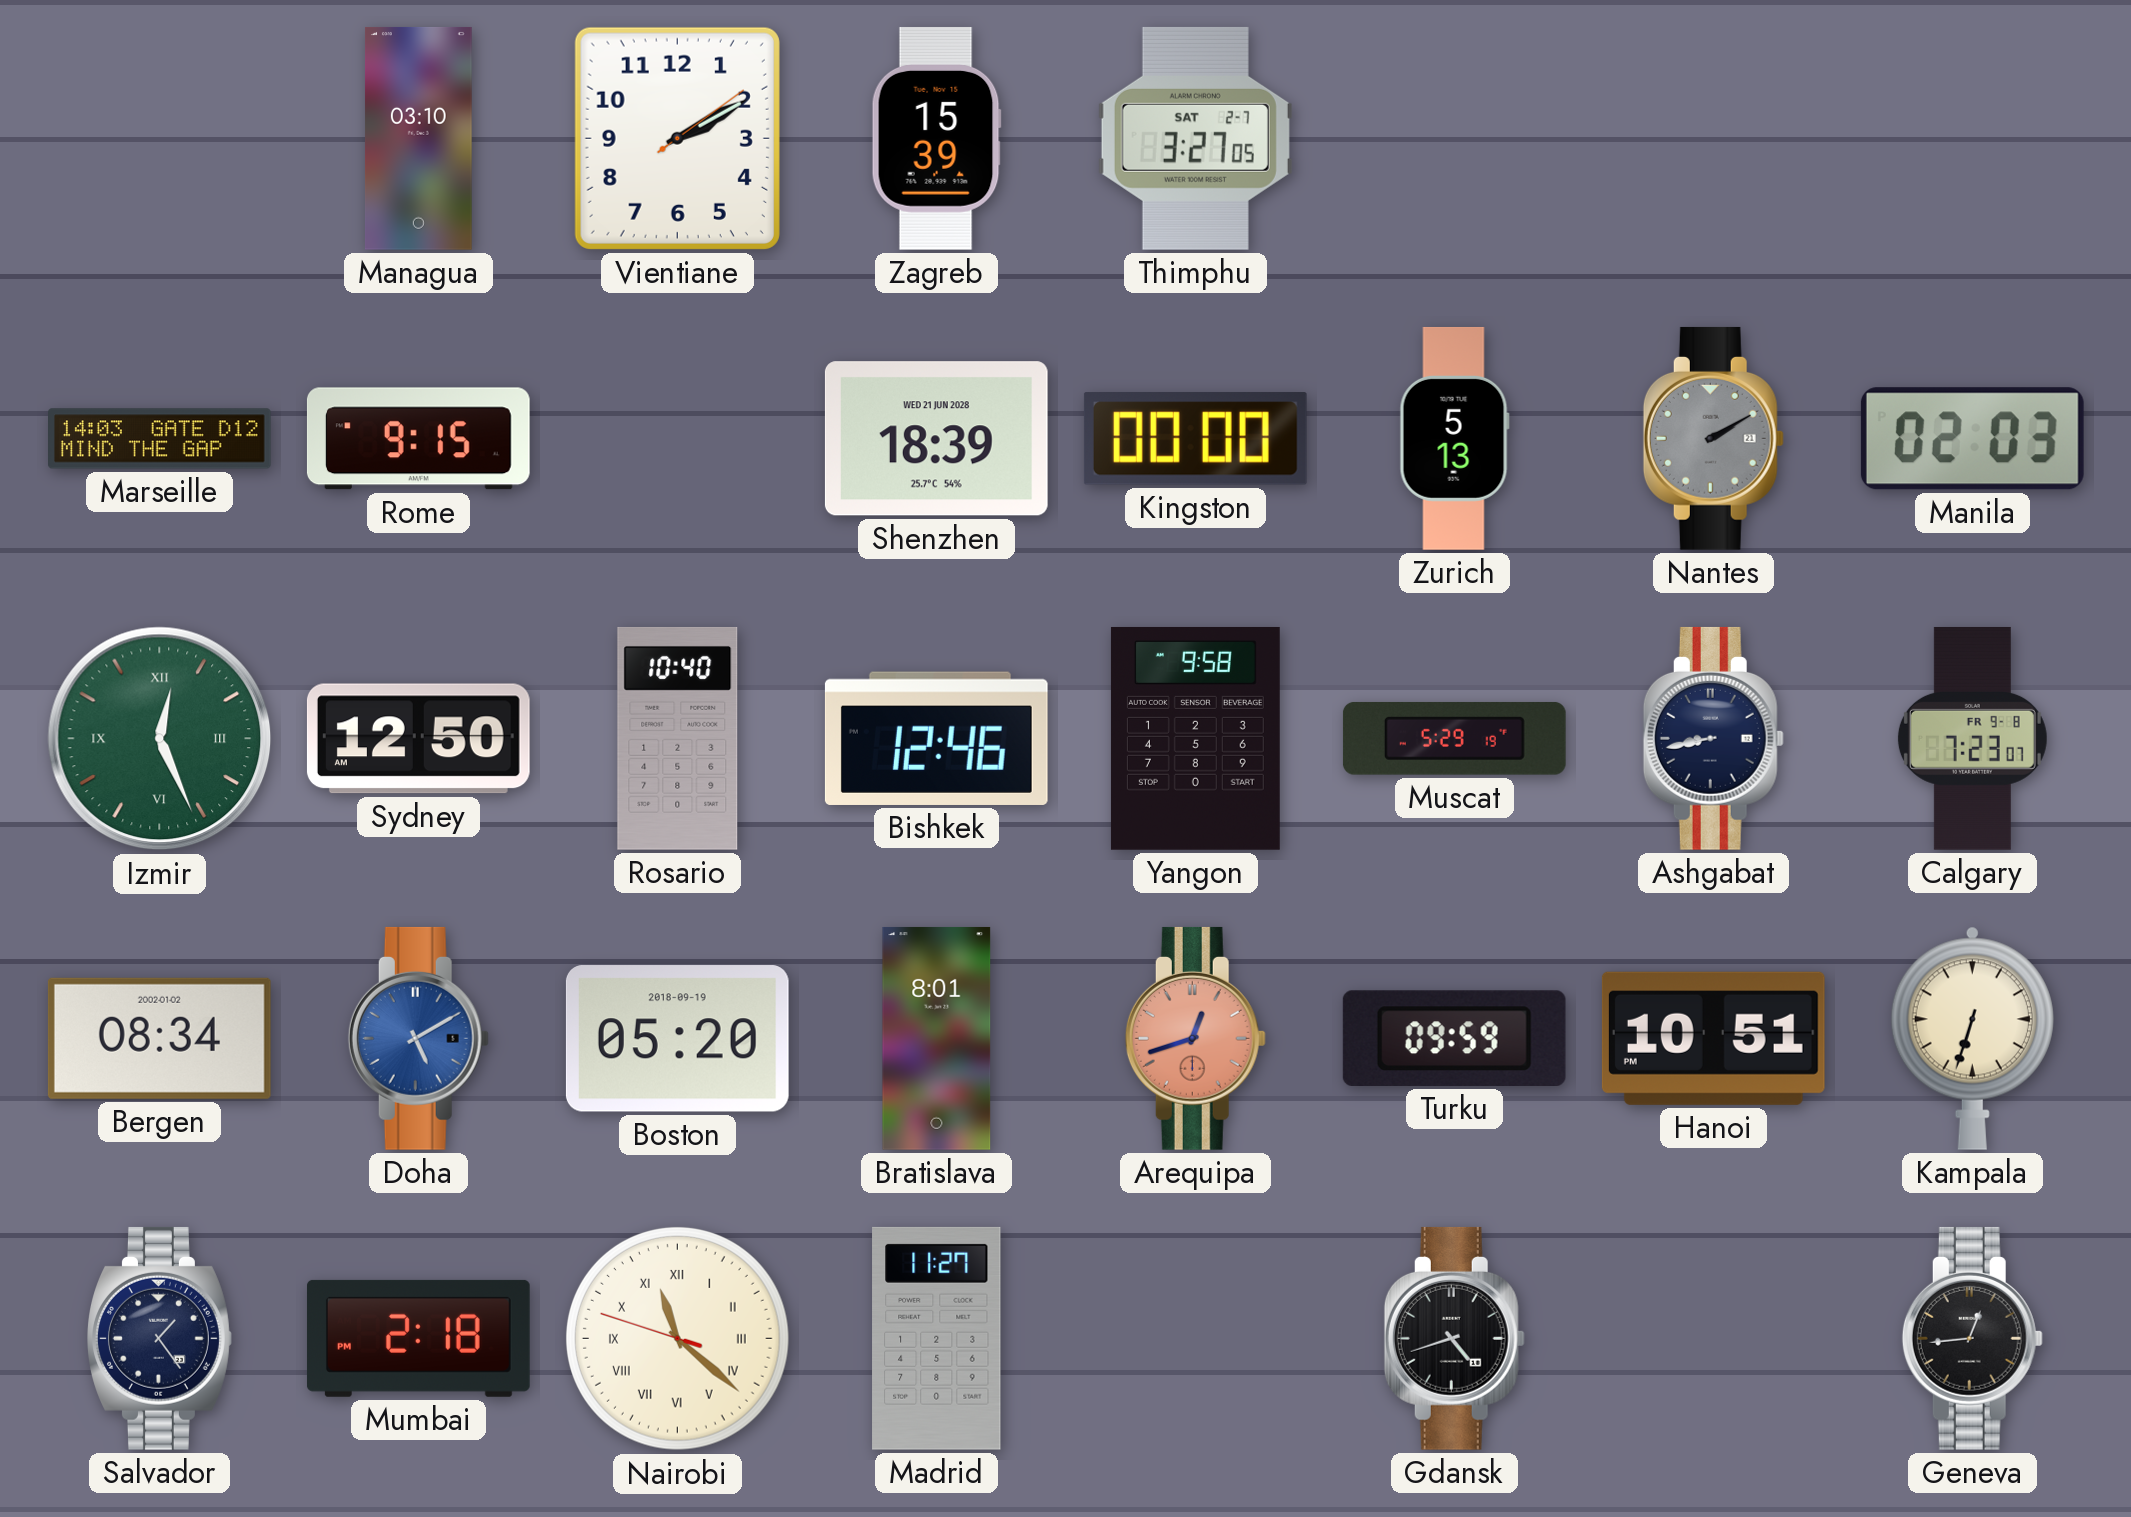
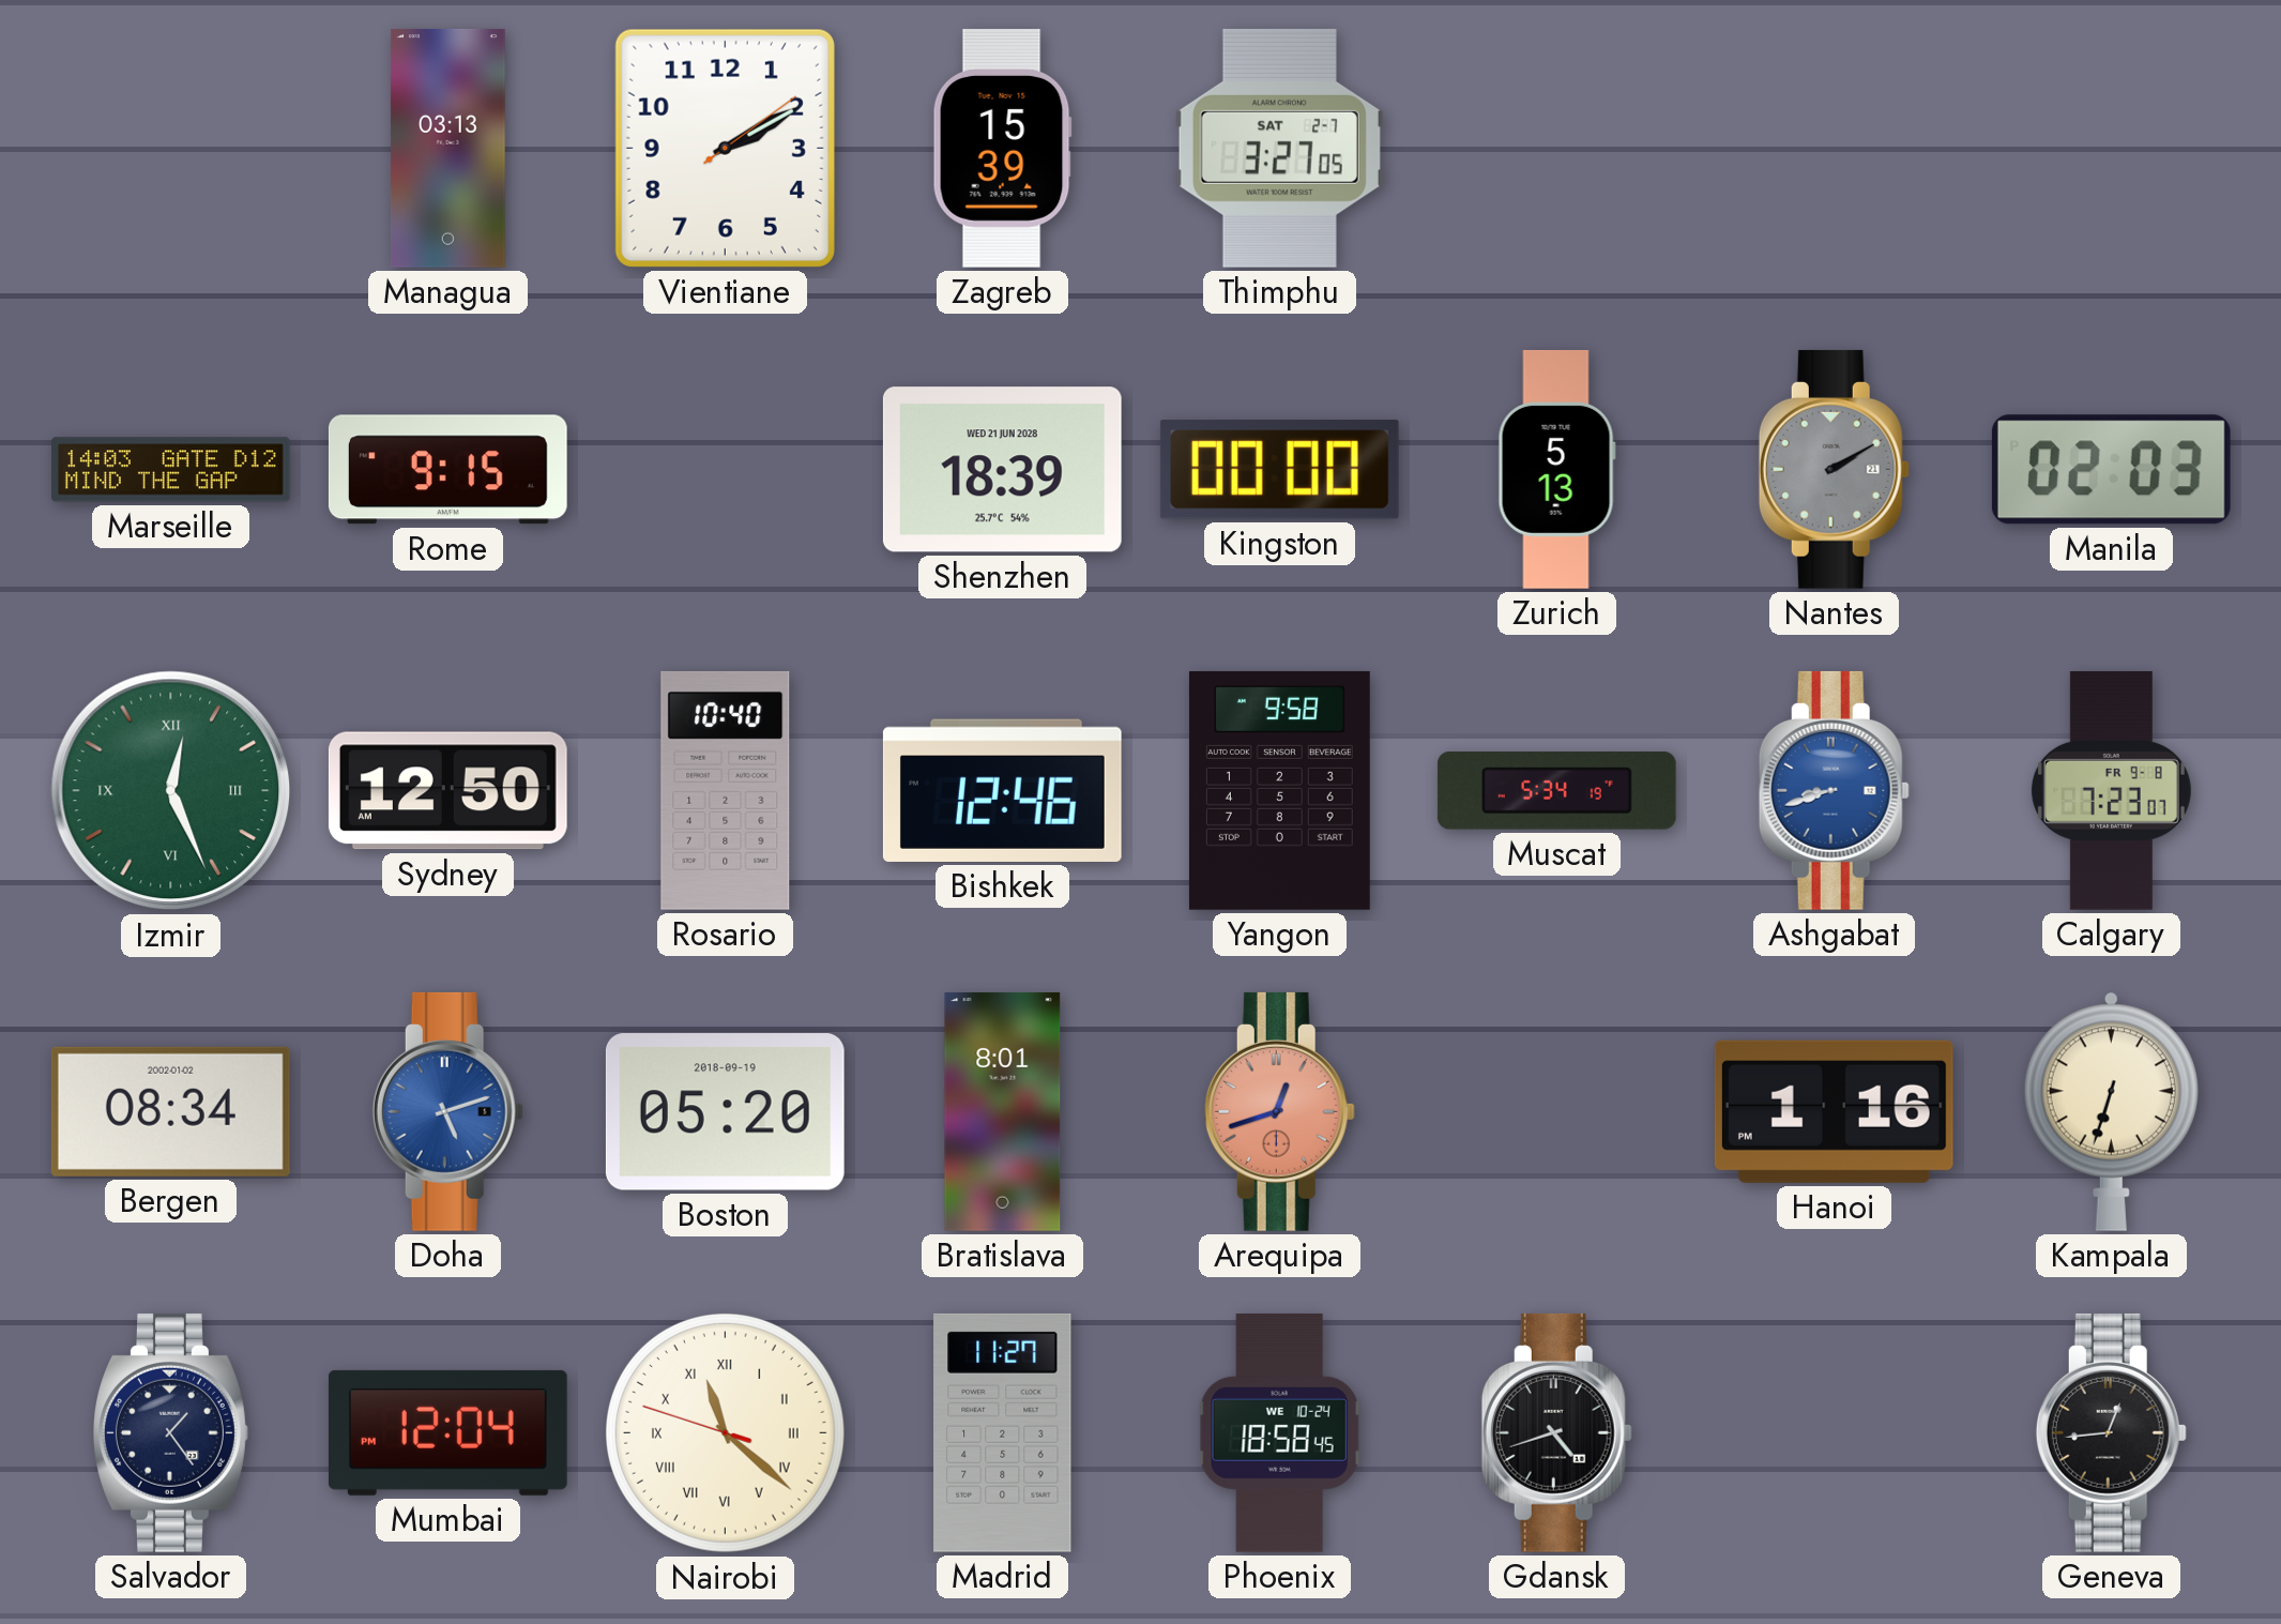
Managua: 03:10 -> 03:13 (447, 148)
Muscat: 5:29 -> 5:34 (1556, 790)
Ashgabat: 8:43 -> 8:42 (1834, 790)
Ashgabat dial: navy -> blue (1834, 790)
Doha: 5:10 -> 5:12 (447, 1111)
Turku: 09:59 -> none (1454, 1038)
Hanoi: 10:51 -> 1:16 (1834, 1111)
Mumbai: 2:18 -> 12:04 (447, 1432)
Phoenix: none -> 18:58 (1279, 1432)
